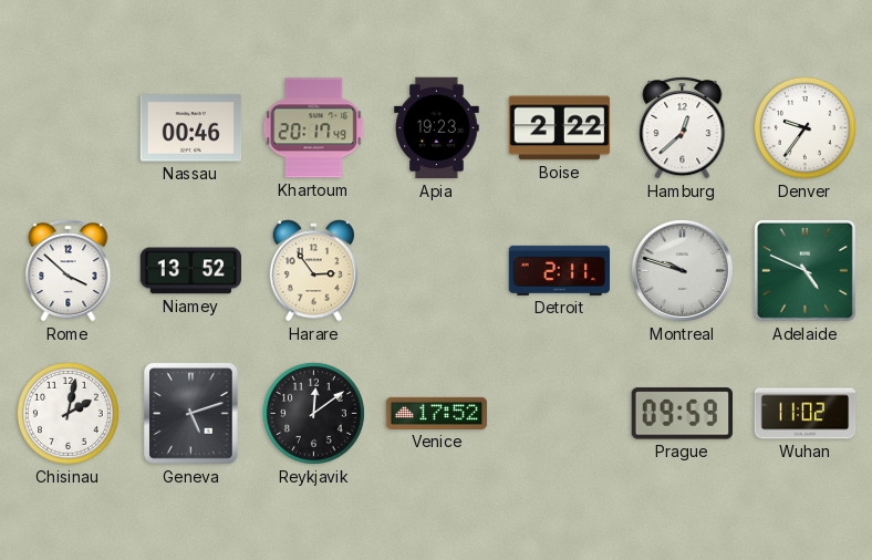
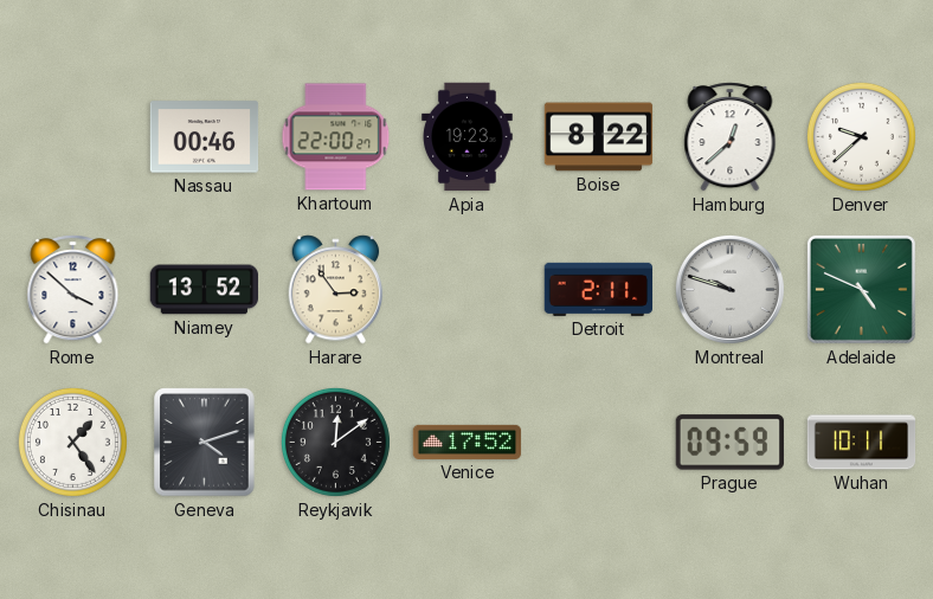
Khartoum: 20:17 -> 22:00 (336, 137)
Boise: 2:22 -> 8:22 (599, 137)
Denver: 9:36 -> 9:38 (861, 136)
Chisinau: 2:02 -> 1:24 (72, 442)
Geneva: 5:12 -> 4:12 (205, 443)
Wuhan: 11:02 -> 10:11 (862, 443)
